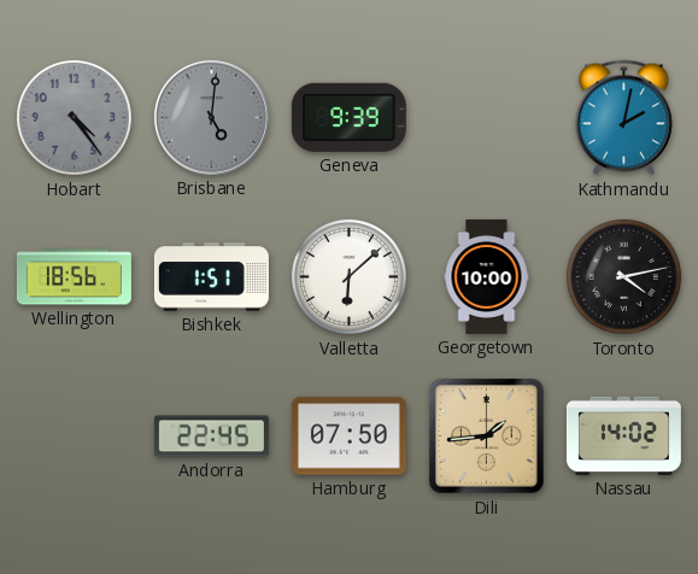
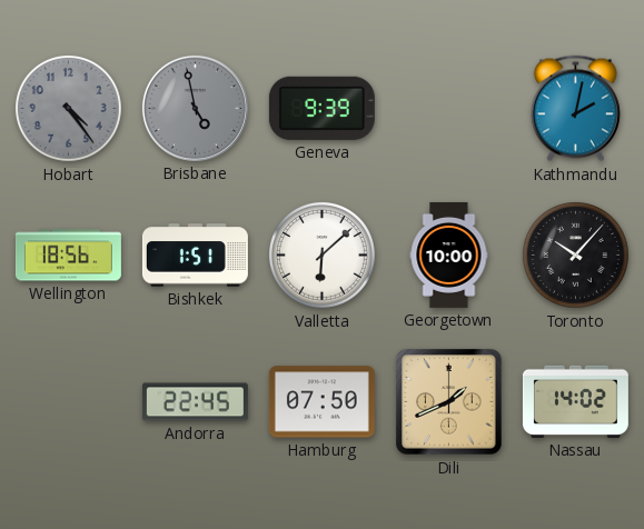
Brisbane: 5:01 -> 4:58 (195, 108)
Toronto: 4:13 -> 10:07 (576, 256)
Dili: 1:44 -> 1:41 (449, 402)
